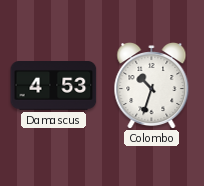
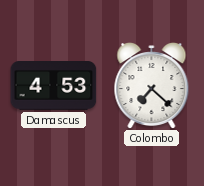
Colombo: 10:33 -> 7:22 (152, 86)
